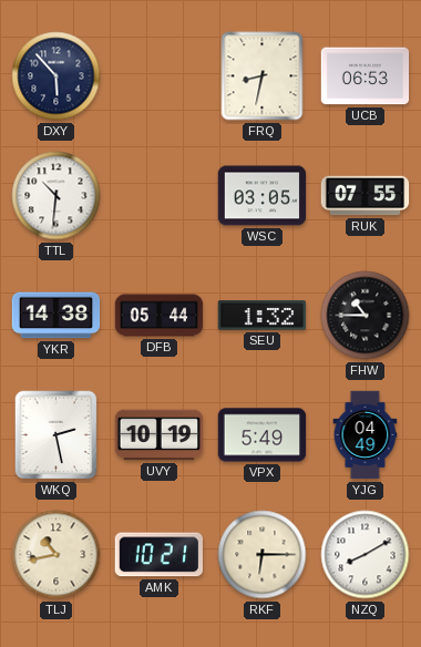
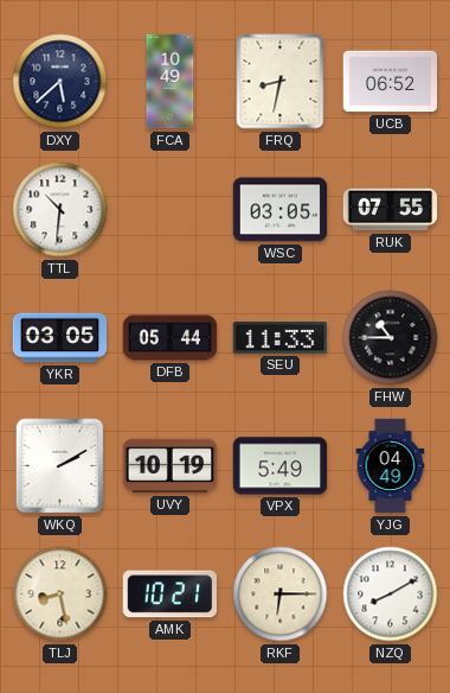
DXY: 5:53 -> 5:38 (60, 82)
FCA: none -> 10:49 (171, 82)
UCB: 06:53 -> 06:52 (391, 82)
YKR: 14:38 -> 03:05 (60, 338)
SEU: 1:32 -> 11:33 (281, 338)
WKQ: 2:28 -> 2:10 (60, 466)
TLJ: 10:43 -> 8:28 (60, 595)
